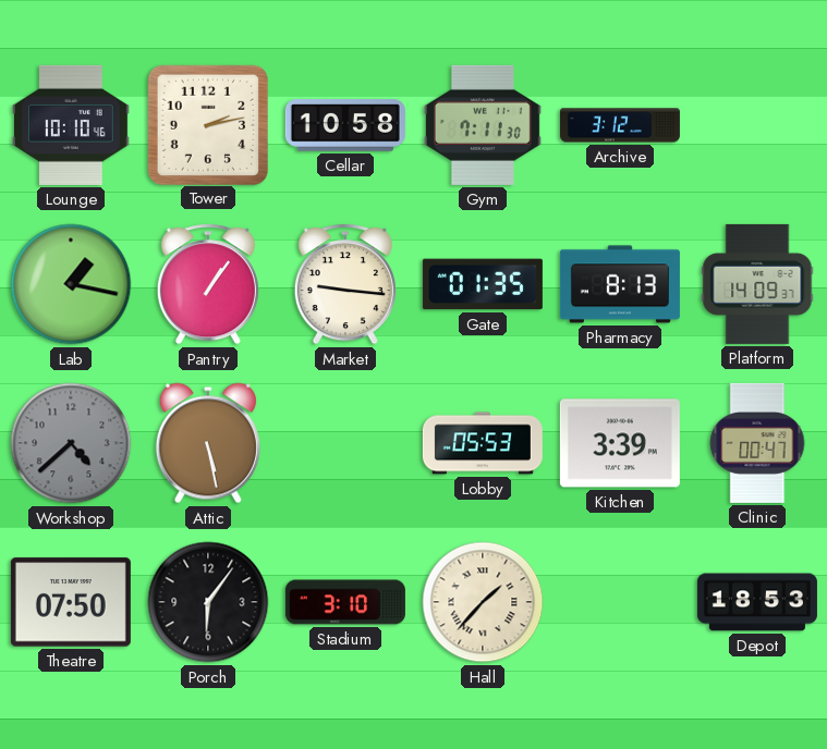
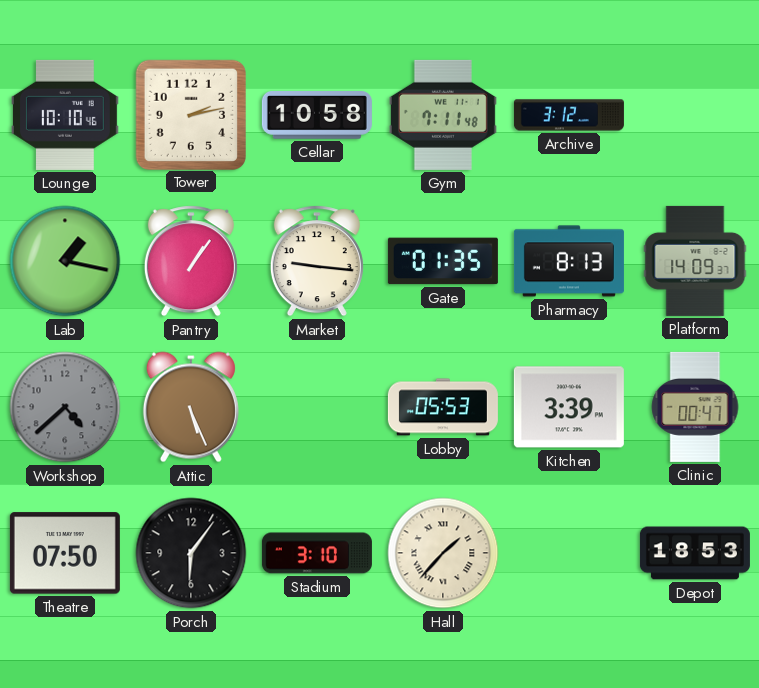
Gym: 7:11:30 -> 7:11:48 (443, 115)
Attic: 5:28 -> 5:26 (191, 407)
